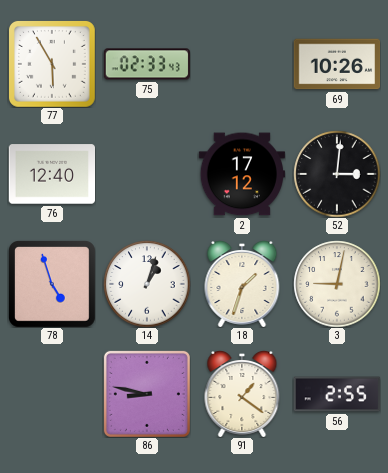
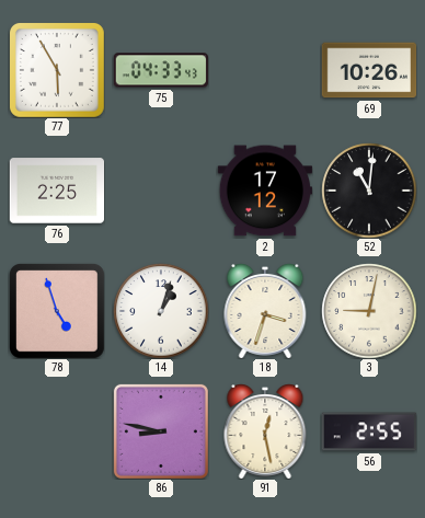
75: 02:33 -> 04:33 (160, 70)
76: 12:40 -> 2:25 (56, 191)
52: 3:01 -> 11:01 (369, 191)
18: 1:33 -> 3:33 (265, 311)
91: 1:21 -> 12:28 (265, 431)
